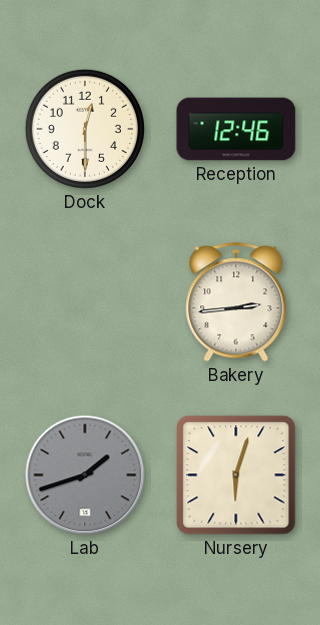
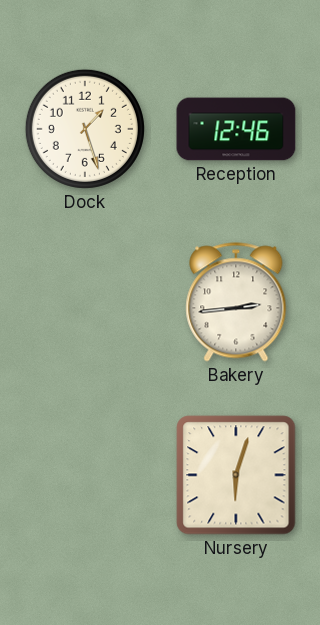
Dock: 12:30 -> 1:27 (85, 129)
Lab: 1:42 -> none (85, 475)
